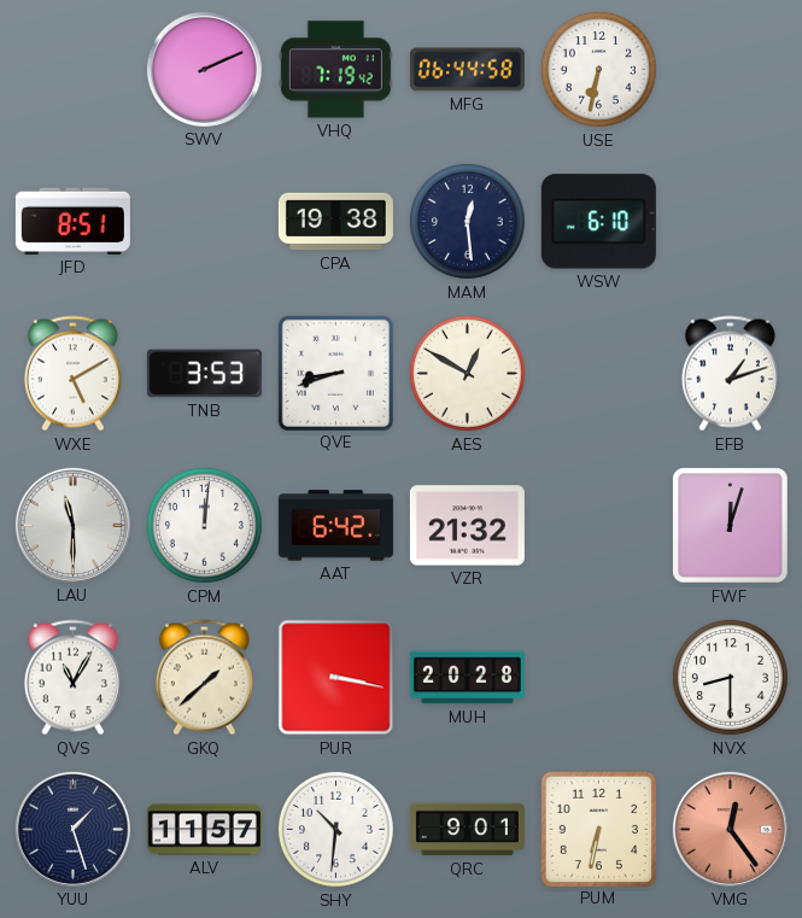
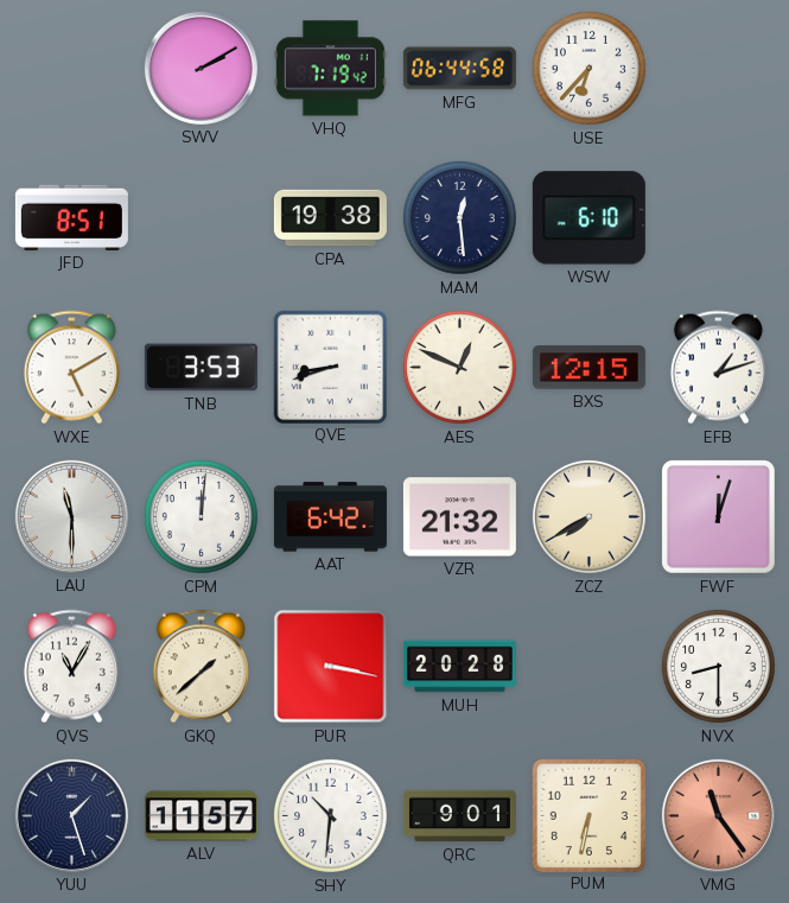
SWV: 2:11 -> 2:10 (201, 68)
USE: 6:32 -> 6:37 (588, 68)
AES: 12:50 -> 12:49 (459, 367)
BXS: none -> 12:15 (588, 368)
ZCZ: none -> 7:40 (588, 516)
VMG: 12:24 -> 11:24 (718, 815)
